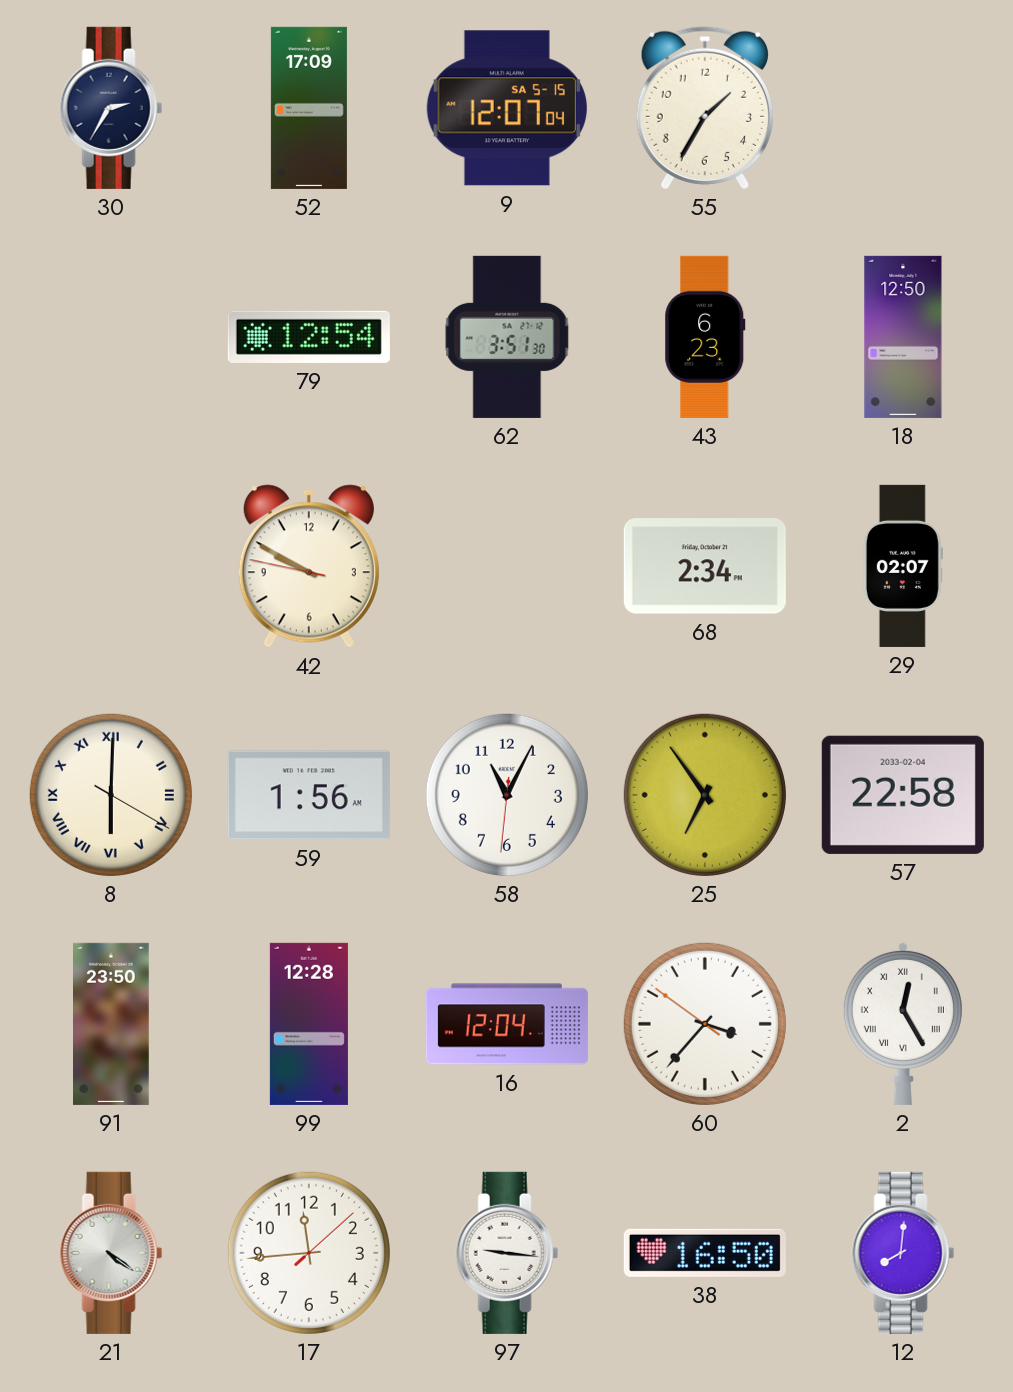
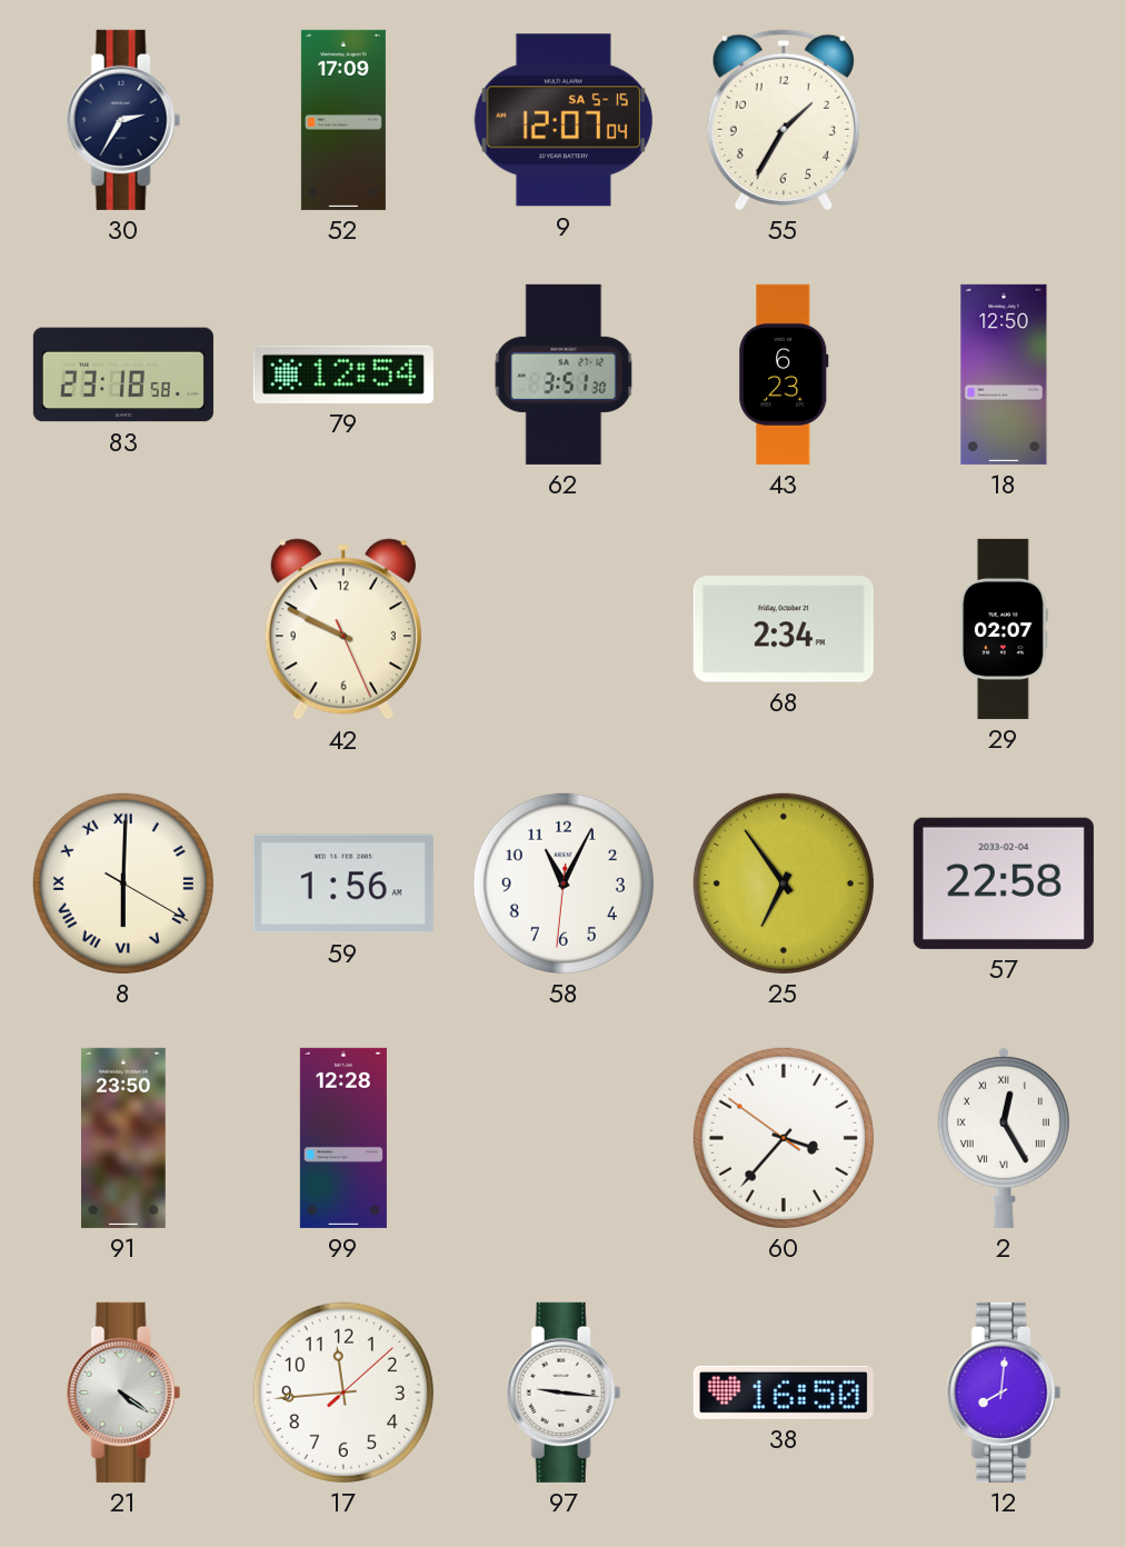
83: none -> 23:18 (123, 375)
42: 9:49:47 -> 9:49:26 (343, 629)
16: 12:04 -> none (507, 1024)
